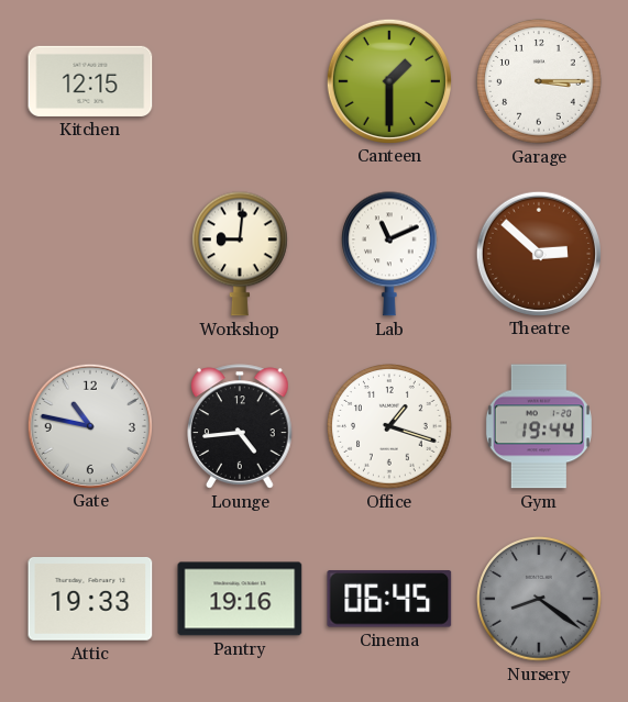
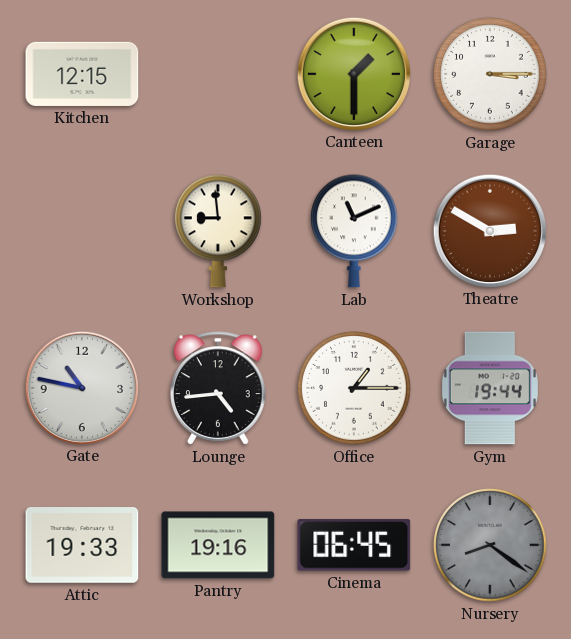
Workshop: 9:01 -> 8:59 (219, 231)
Theatre: 2:52 -> 2:50 (489, 230)
Office: 1:18 -> 1:15 (354, 388)
